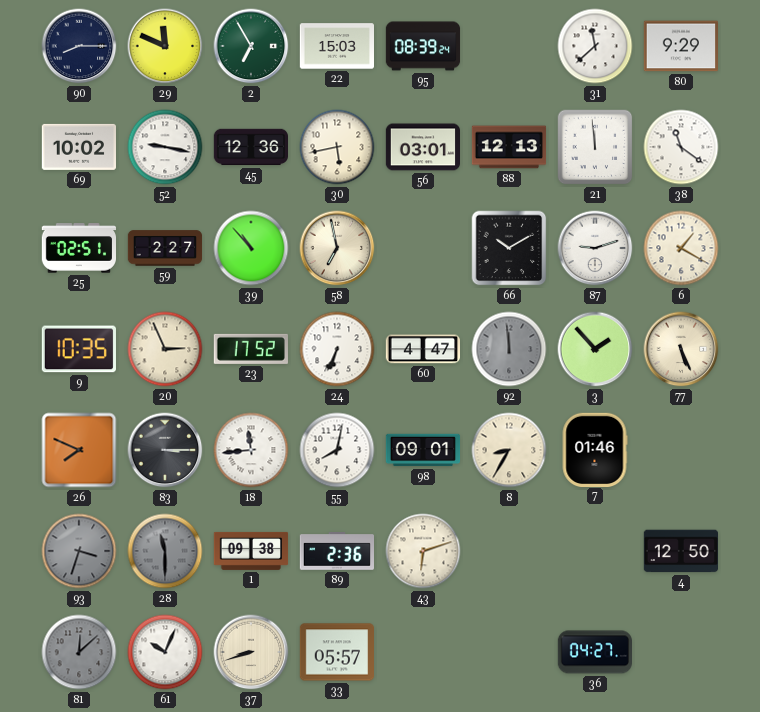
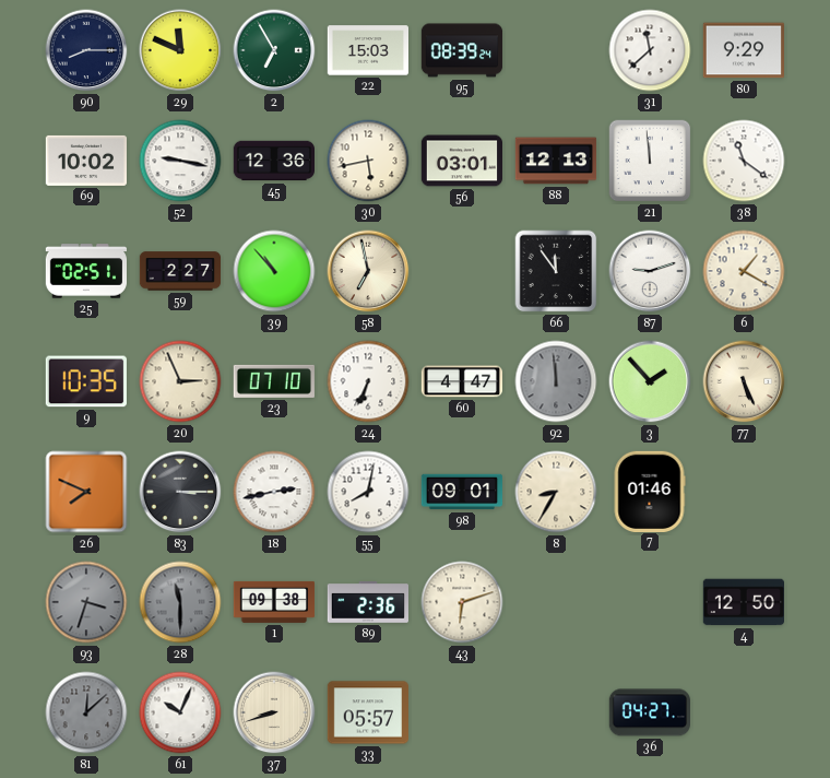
66: 10:10 -> 11:54 (556, 271)
23: 17:52 -> 07:10 (274, 381)
18: 11:44 -> 2:43 (274, 492)
